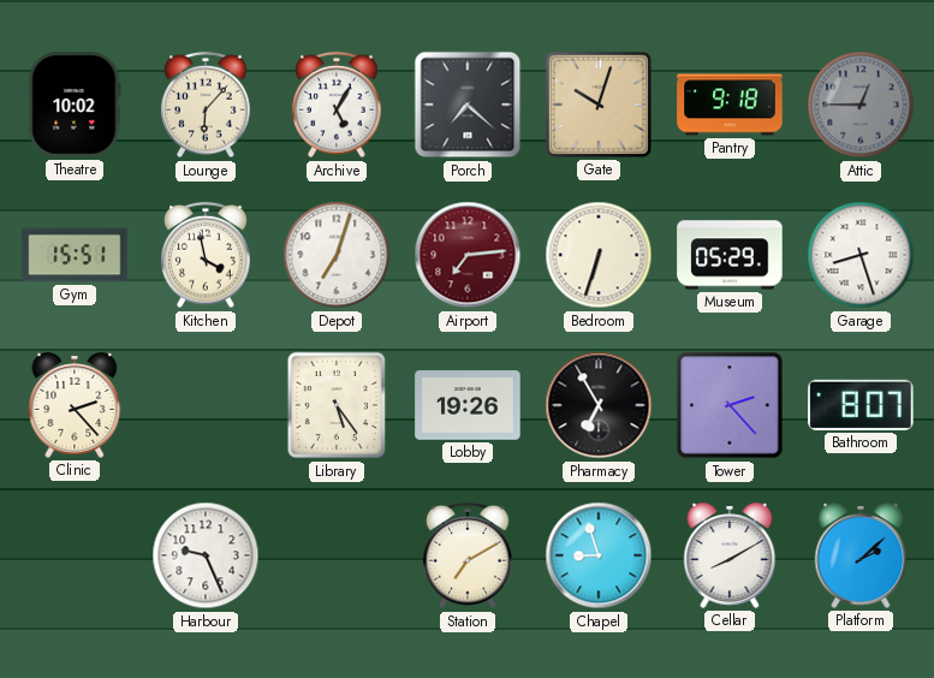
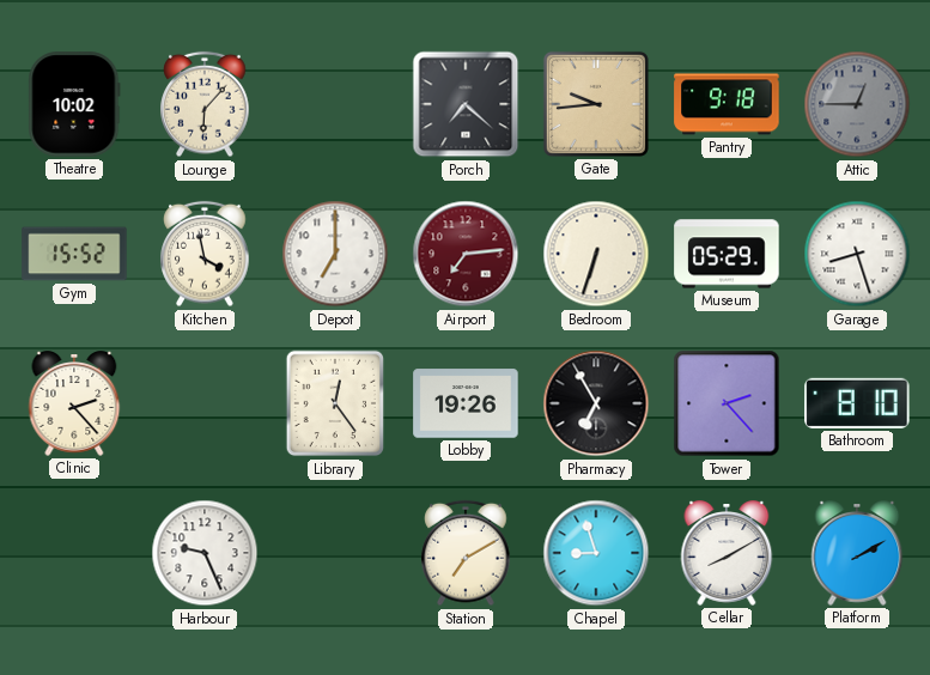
Archive: 5:05 -> none (337, 105)
Gate: 10:03 -> 9:44 (596, 104)
Gym: 15:51 -> 15:52 (74, 254)
Depot: 7:03 -> 7:00 (335, 254)
Library: 5:24 -> 12:24 (335, 403)
Bathroom: 8:07 -> 8:10 (857, 403)
Platform: 2:08 -> 2:10 (857, 553)
